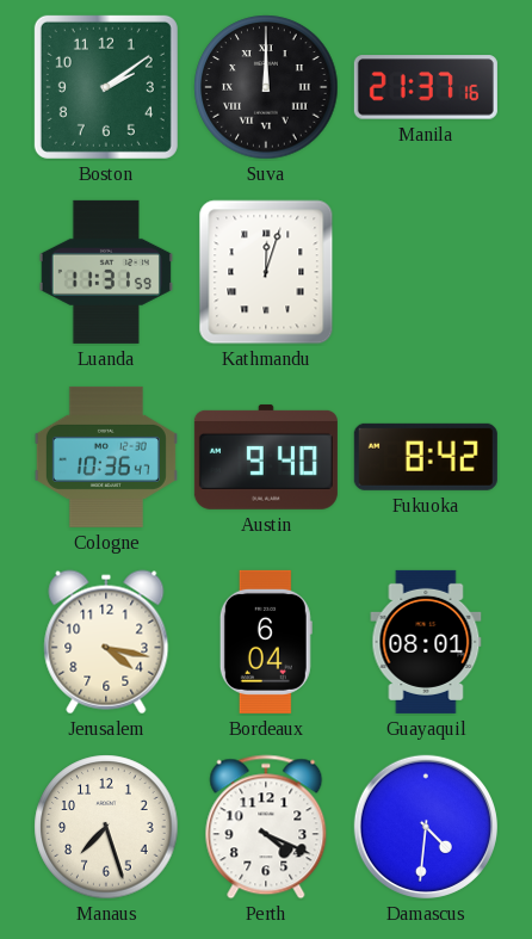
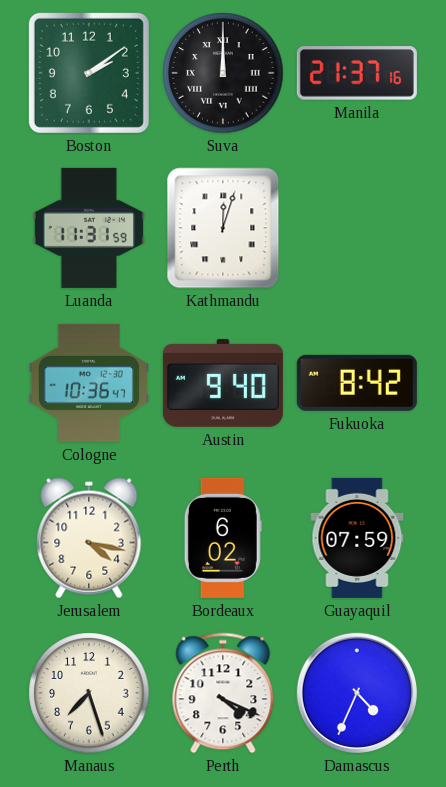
Bordeaux: 6:04 -> 6:02 (223, 538)
Guayaquil: 08:01 -> 07:59 (357, 538)
Damascus: 4:31 -> 4:34 (357, 693)
